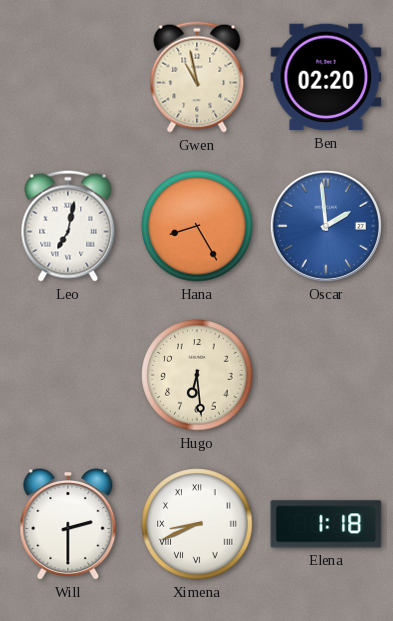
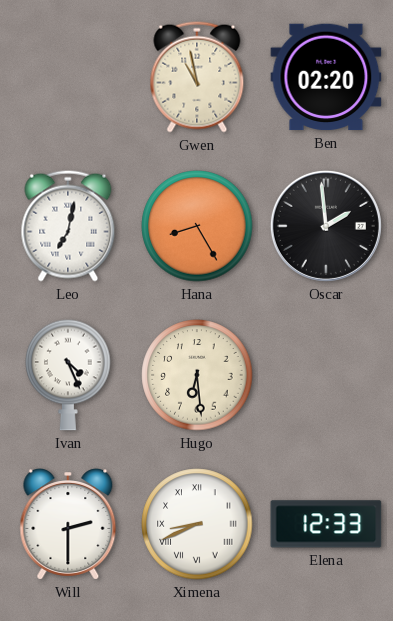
Oscar dial: blue -> black (326, 226)
Ivan: none -> 4:26 (68, 375)
Elena: 1:18 -> 12:33 (326, 524)
